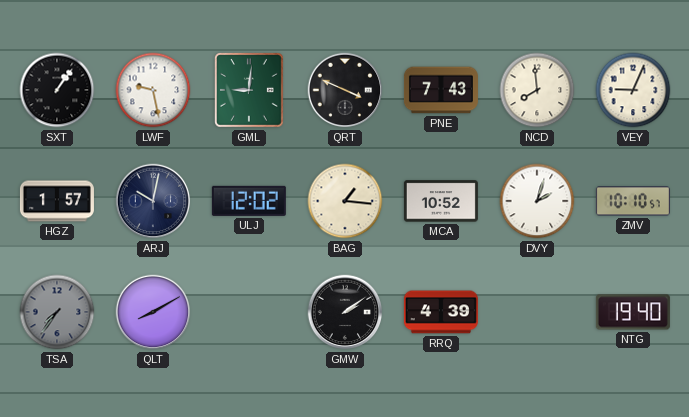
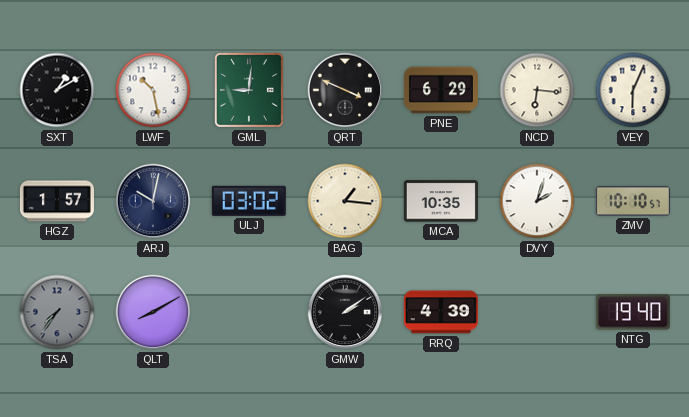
SXT: 1:06 -> 1:10 (57, 90)
LWF: 9:28 -> 10:28 (153, 90)
PNE: 7:43 -> 6:29 (441, 90)
NCD: 7:59 -> 6:16 (537, 90)
VEY: 9:04 -> 6:04 (633, 90)
ULJ: 12:02 -> 03:02 (249, 201)
MCA: 10:52 -> 10:35 (441, 201)
